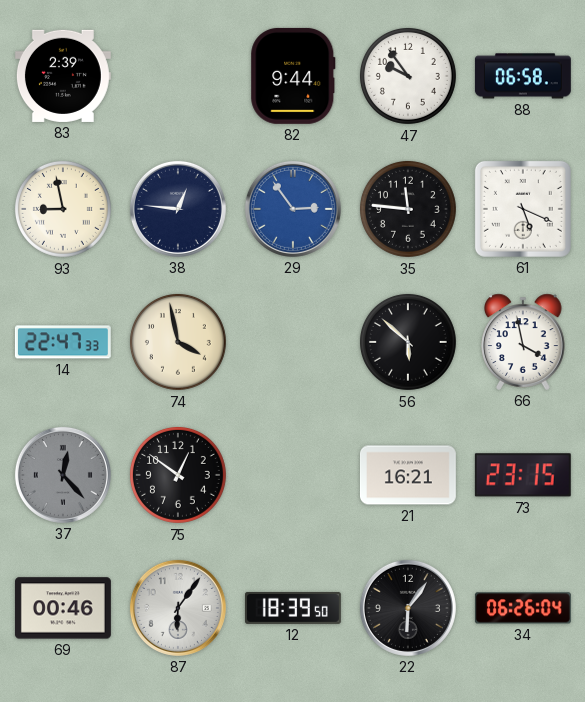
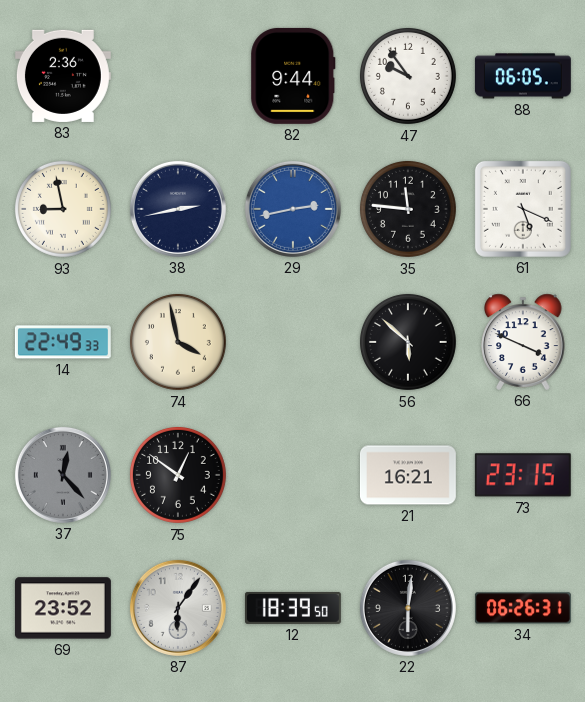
83: 2:39 -> 2:36 (63, 76)
88: 06:58 -> 06:05 (523, 76)
38: 12:46 -> 2:43 (178, 209)
29: 2:54 -> 2:43 (293, 209)
14: 22:47 -> 22:49 (63, 342)
66: 3:58 -> 3:49 (523, 342)
69: 00:46 -> 23:52 (63, 608)
22: 6:06 -> 6:01 (408, 608)
34: 06:26:04 -> 06:26:31 (523, 608)
